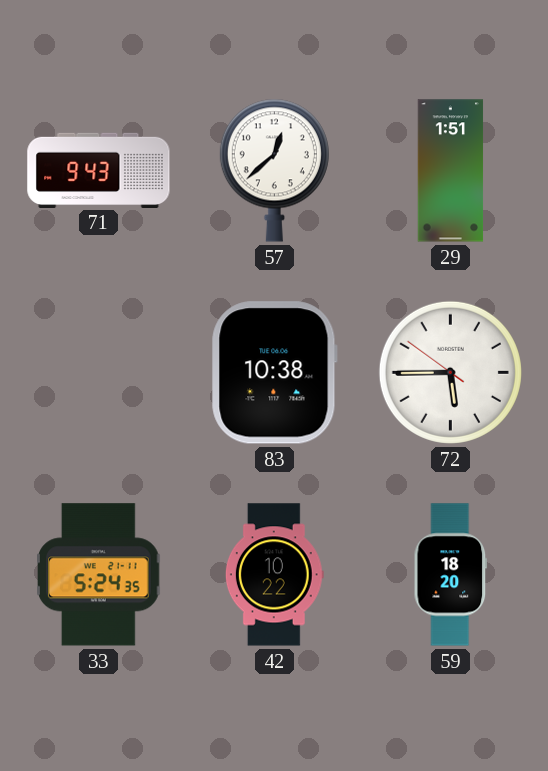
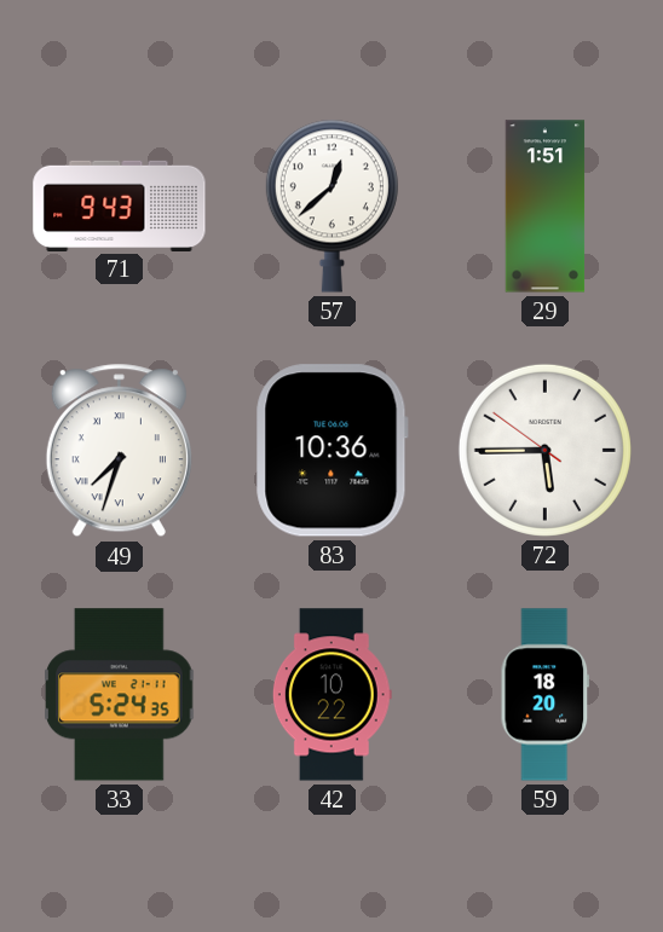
49: none -> 7:33 (119, 451)
83: 10:38 -> 10:36 (331, 451)
